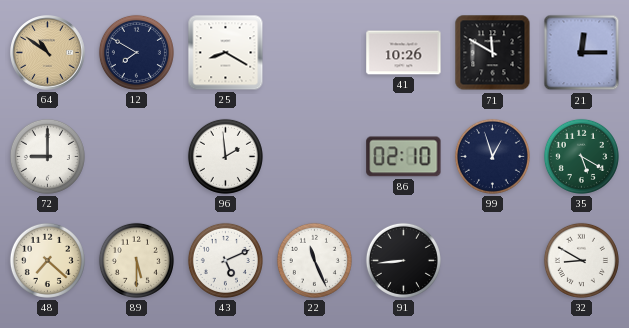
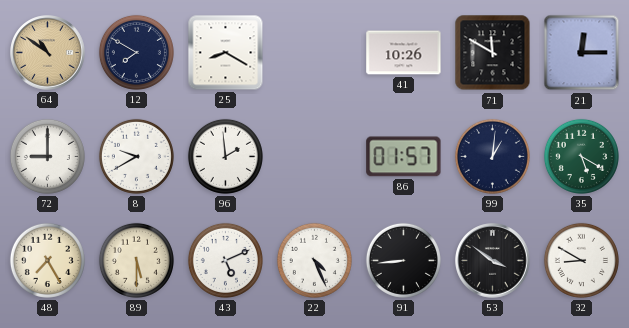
8: none -> 9:40 (136, 156)
86: 02:10 -> 01:57 (404, 157)
99: 12:57 -> 1:01 (492, 156)
48: 7:22 -> 7:25 (47, 260)
22: 11:26 -> 4:26 (314, 260)
53: none -> 3:51 (493, 261)
